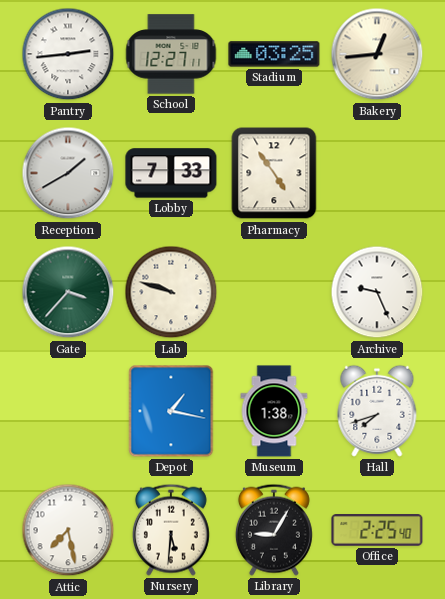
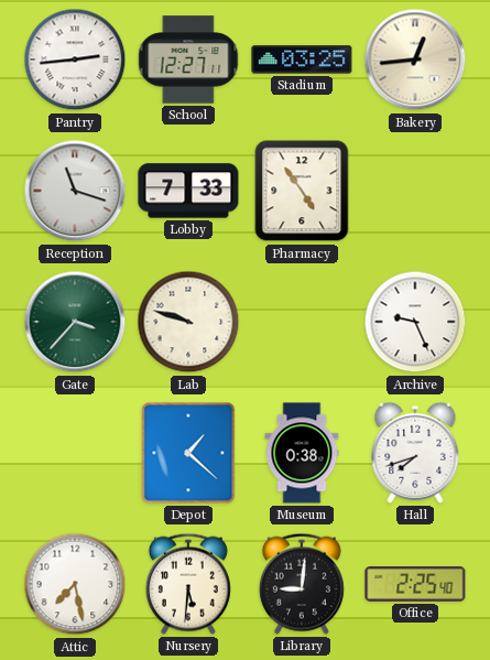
Reception: 1:40 -> 11:18 (75, 191)
Depot: 1:17 -> 1:22 (188, 453)
Museum: 1:38 -> 0:38 (302, 453)
Library: 9:05 -> 9:01 (302, 584)
